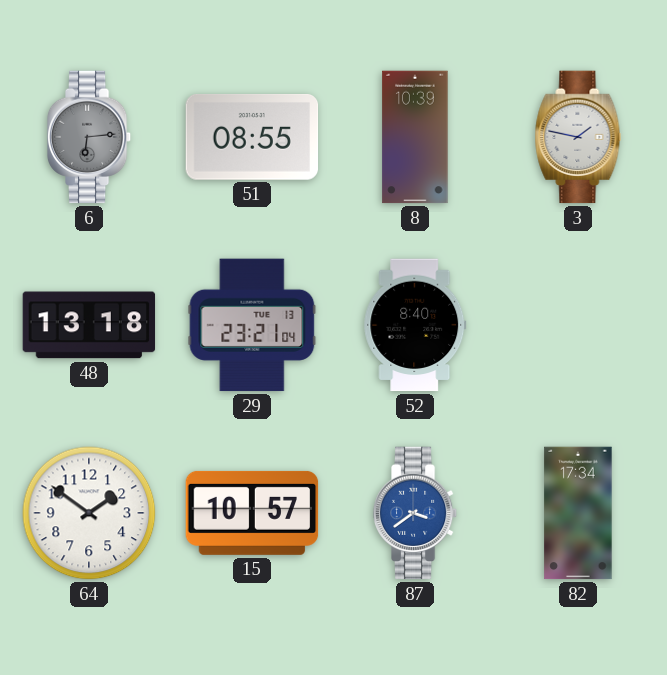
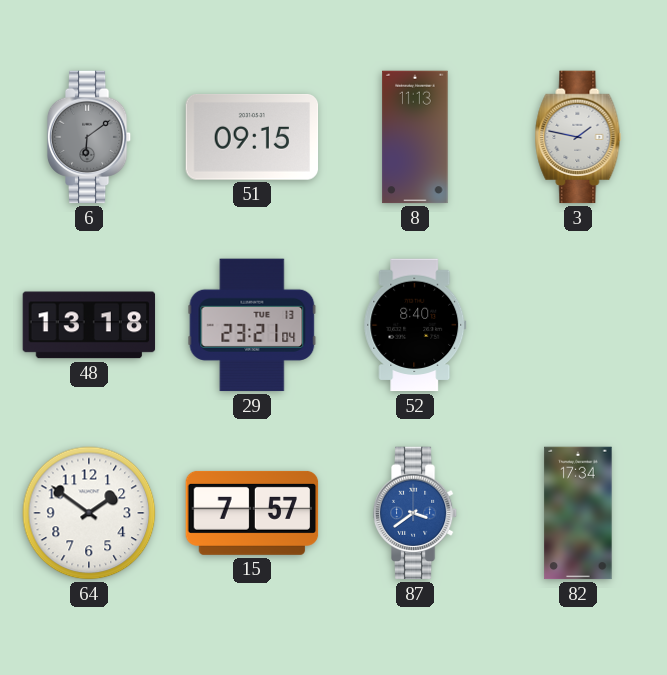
6: 6:14 -> 6:09 (89, 137)
51: 08:55 -> 09:15 (252, 138)
8: 10:39 -> 11:13 (415, 137)
15: 10:57 -> 7:57 (252, 513)
